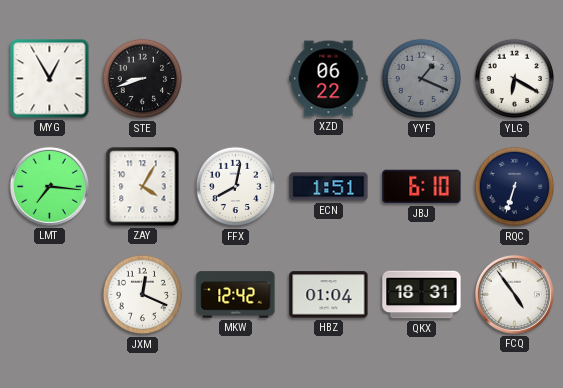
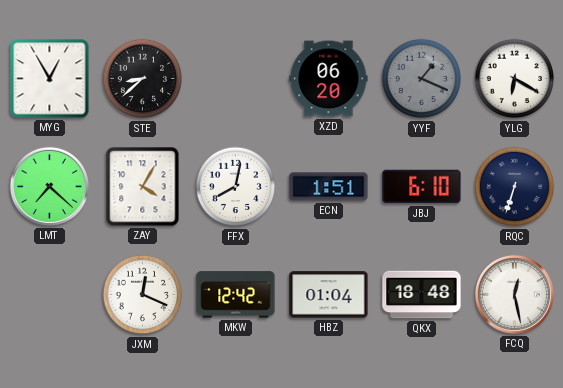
STE: 8:42 -> 8:38 (143, 79)
XZD: 06:22 -> 06:20 (329, 79)
LMT: 7:16 -> 7:22 (49, 186)
QKX: 18:31 -> 18:48 (422, 295)
FCQ: 4:54 -> 12:28 (514, 294)
